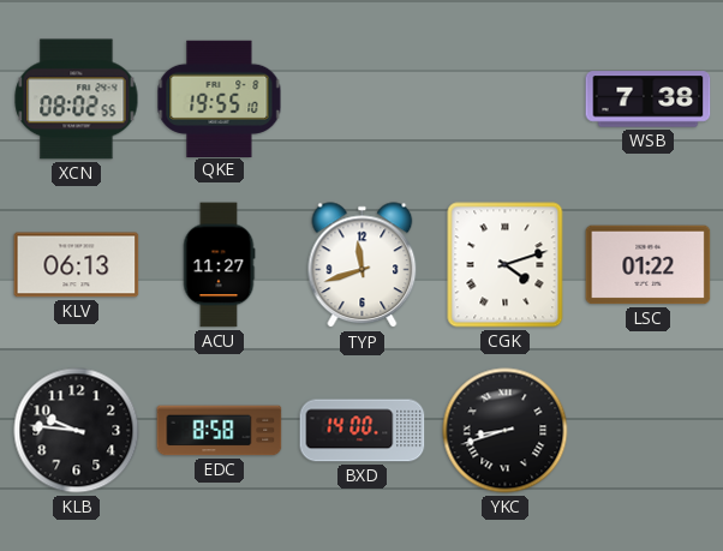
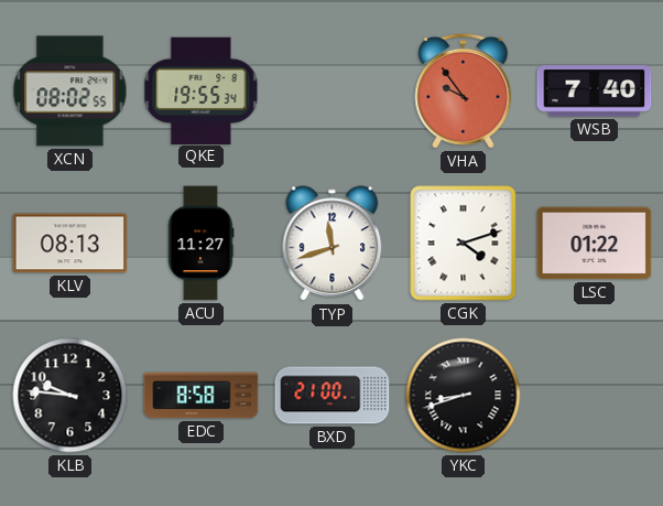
QKE: 19:55:10 -> 19:55:34 (202, 90)
VHA: none -> 9:54 (464, 90)
WSB: 7:38 -> 7:40 (595, 91)
KLV: 06:13 -> 08:13 (70, 244)
BXD: 14:00 -> 21:00 (333, 396)
